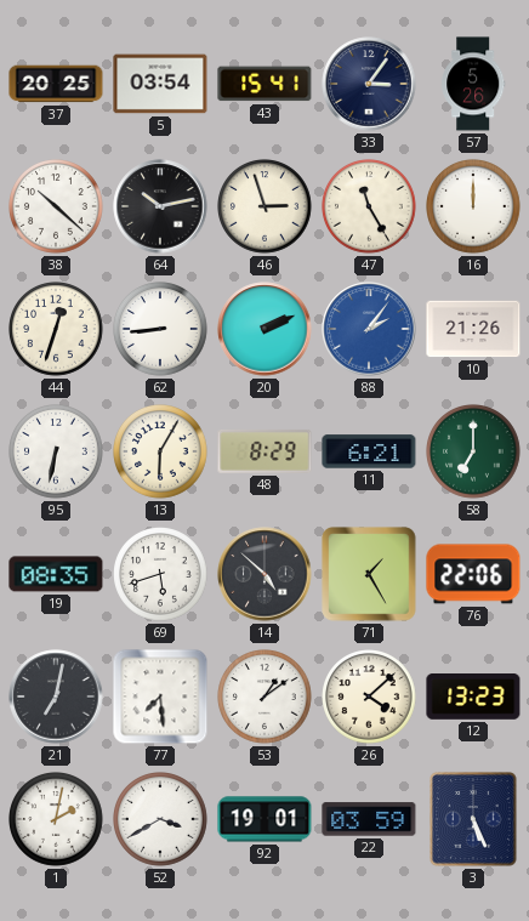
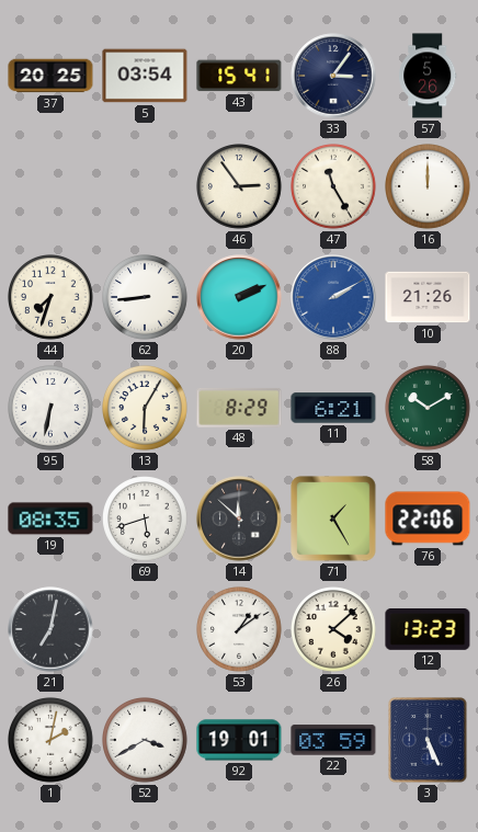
38: 10:22 -> none (57, 207)
64: 10:13 -> none (160, 206)
46: 2:57 -> 2:54 (240, 187)
44: 12:33 -> 7:33 (52, 298)
88: 2:06 -> 2:10 (333, 297)
58: 7:00 -> 10:10 (429, 409)
14: 4:52 -> 11:52 (239, 518)
77: 7:29 -> none (160, 697)
